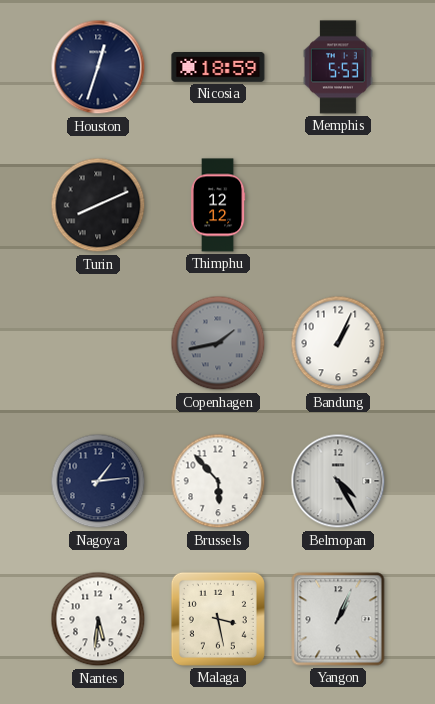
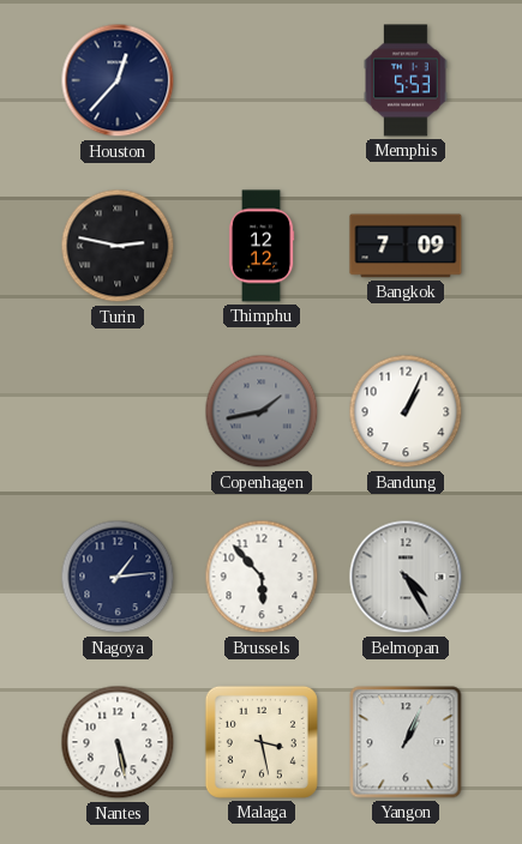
Houston: 12:33 -> 12:37 (118, 80)
Nicosia: 18:59 -> none (218, 68)
Turin: 8:11 -> 2:47 (118, 246)
Bangkok: none -> 7:09 (406, 246)
Nantes: 5:31 -> 5:28 (118, 742)
